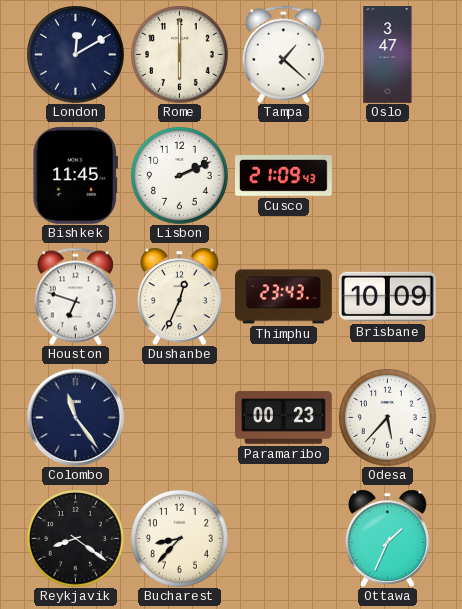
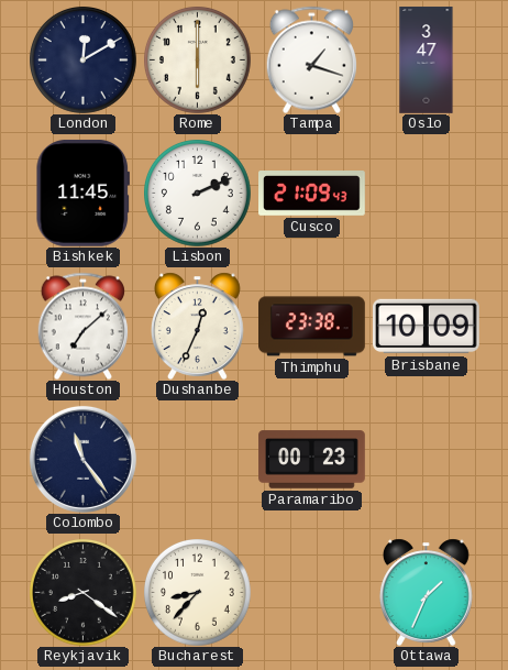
Tampa: 1:22 -> 1:18 (311, 59)
Houston: 6:48 -> 7:08 (82, 326)
Thimphu: 23:43 -> 23:38 (312, 327)
Odesa: 5:37 -> none (388, 418)
